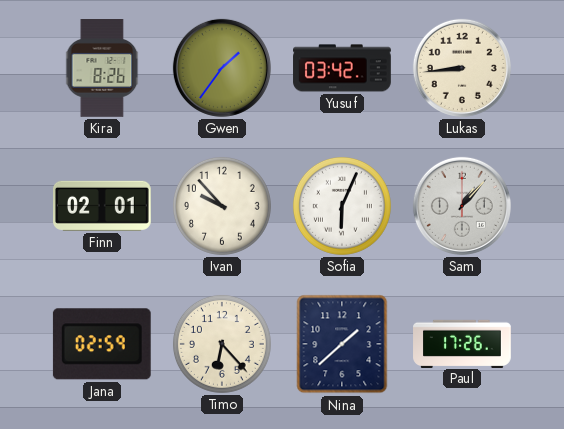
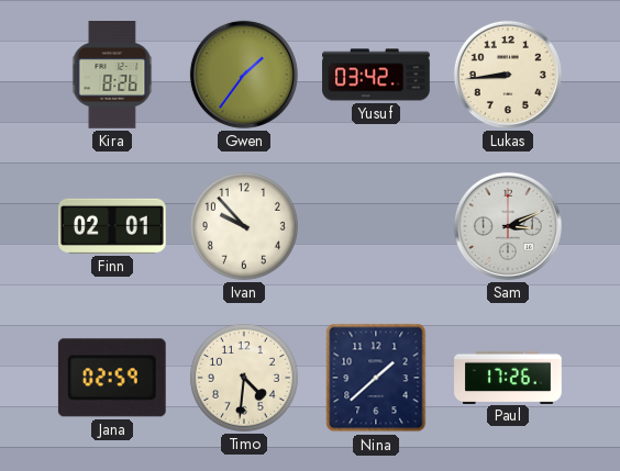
Sofia: 6:04 -> none (342, 206)
Sam: 1:07 -> 3:11 (508, 226)
Timo: 6:23 -> 4:31 (244, 378)
